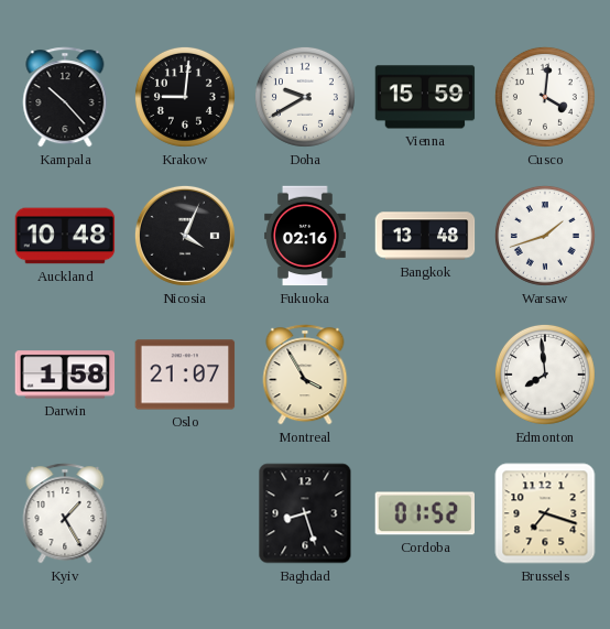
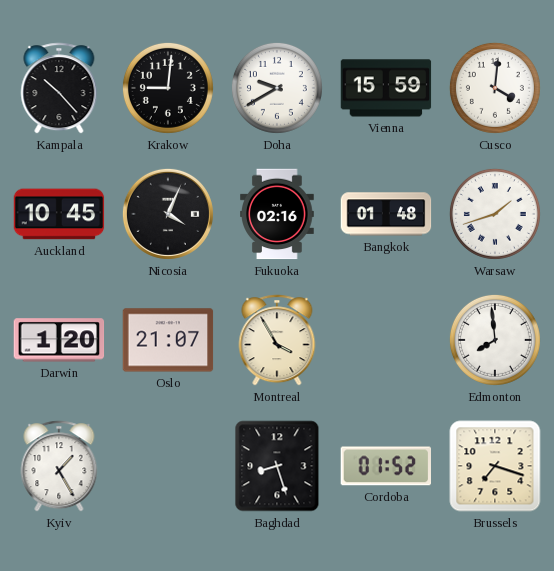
Auckland: 10:48 -> 10:45 (59, 214)
Bangkok: 13:48 -> 01:48 (386, 214)
Darwin: 1:58 -> 1:20 (59, 340)
